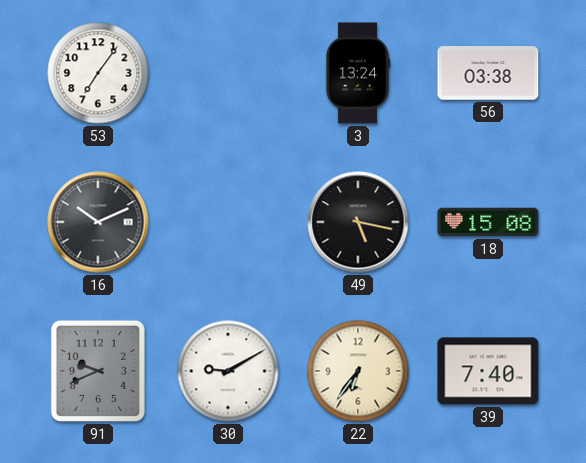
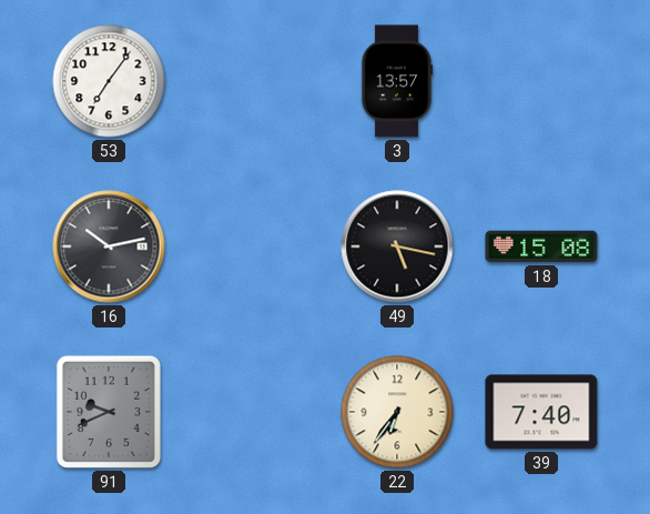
3: 13:24 -> 13:57 (397, 81)
56: 03:38 -> none (488, 73)
16: 10:11 -> 10:13 (109, 246)
30: 9:10 -> none (228, 371)
